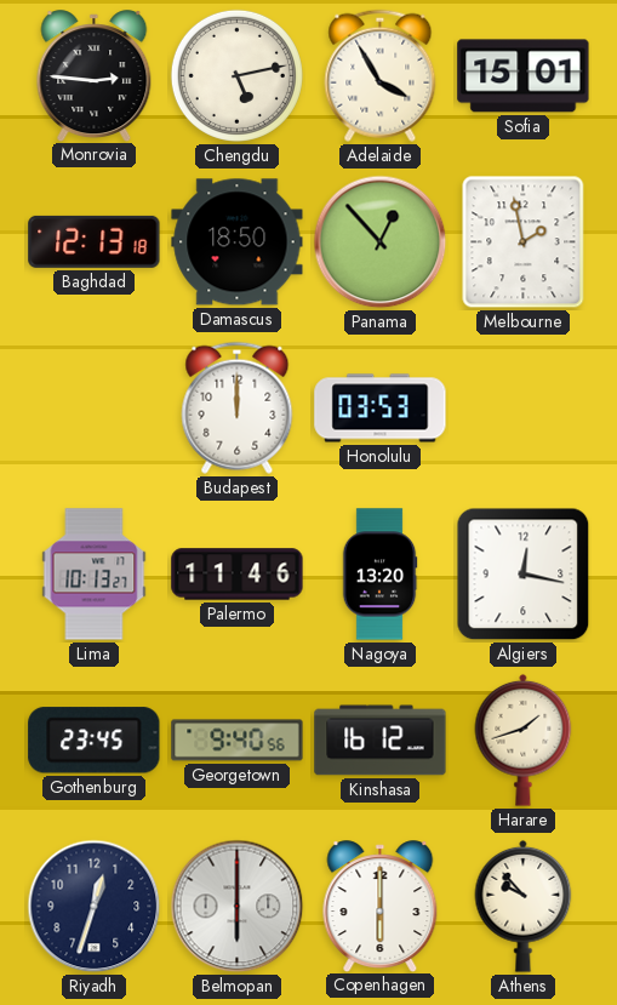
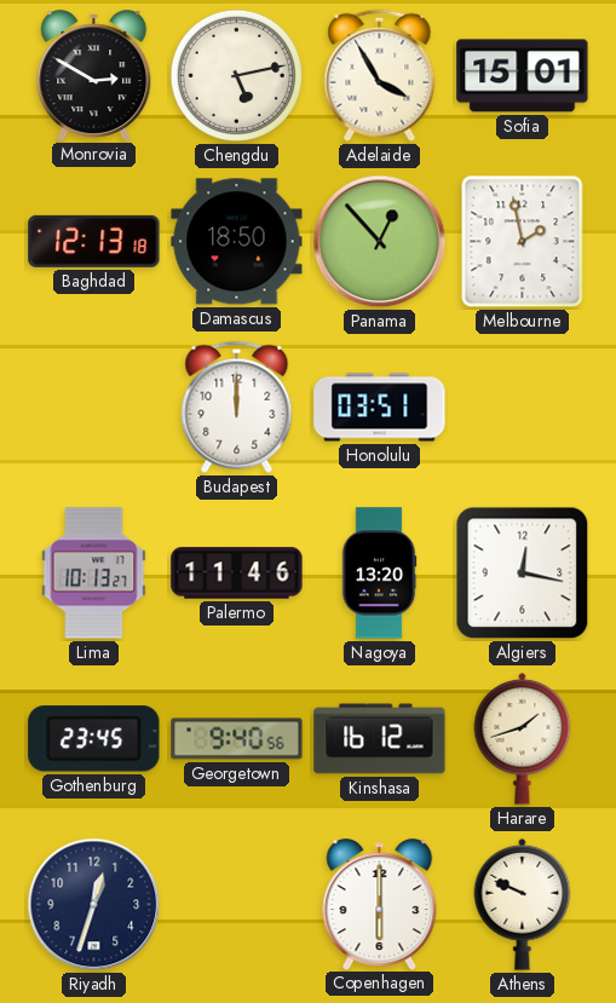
Monrovia: 2:46 -> 2:50 (94, 75)
Honolulu: 03:53 -> 03:51 (380, 408)
Belmopan: 6:00 -> none (238, 907)
Athens: 9:53 -> 9:49 (523, 904)
